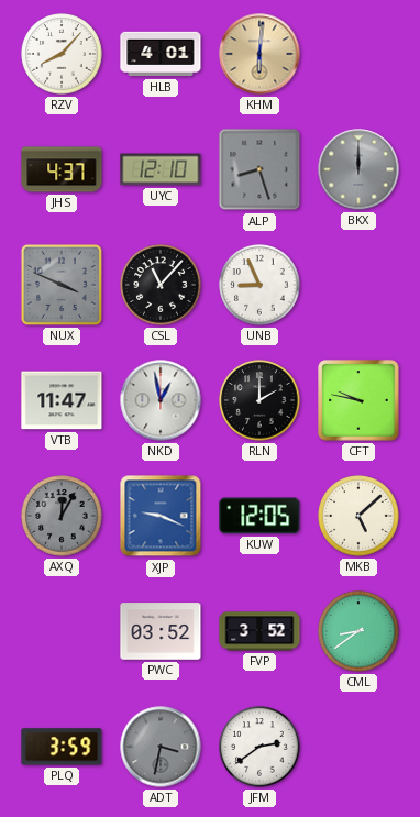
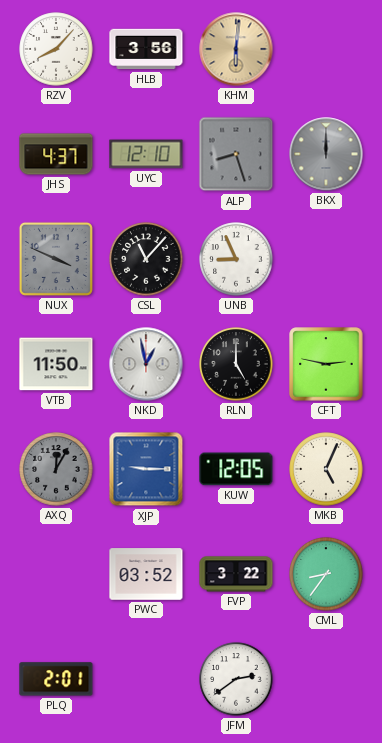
HLB: 4:01 -> 3:56 (146, 49)
VTB: 11:47 -> 11:50 (56, 364)
RLN: 2:00 -> 5:00 (236, 364)
CFT: 9:47 -> 2:47 (326, 364)
XJP: 9:19 -> 9:15 (146, 469)
MKB: 5:08 -> 5:04 (326, 469)
FVP: 3:52 -> 3:22 (236, 574)
CML: 8:39 -> 8:36 (326, 574)
PLQ: 3:59 -> 2:01 (56, 679)
ADT: 3:32 -> none (161, 747)
